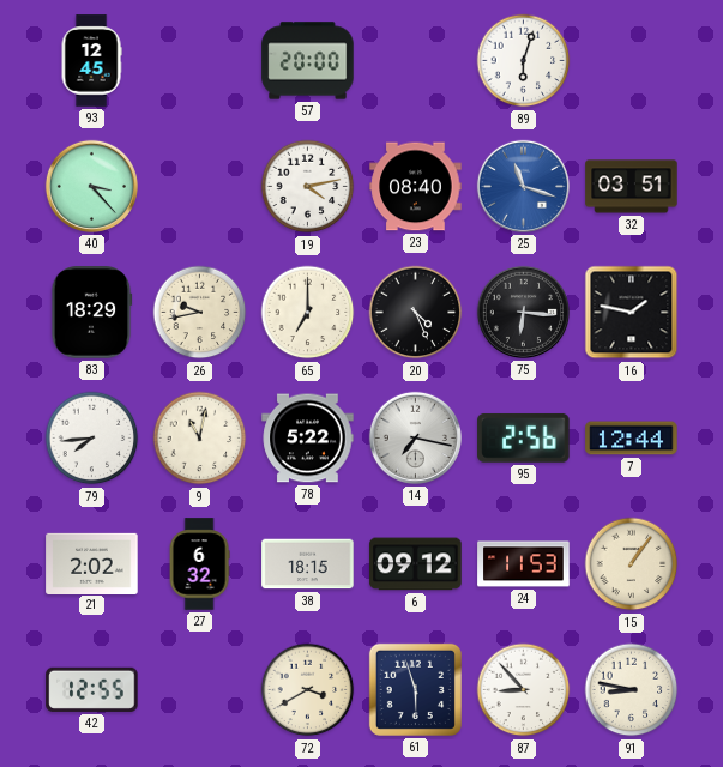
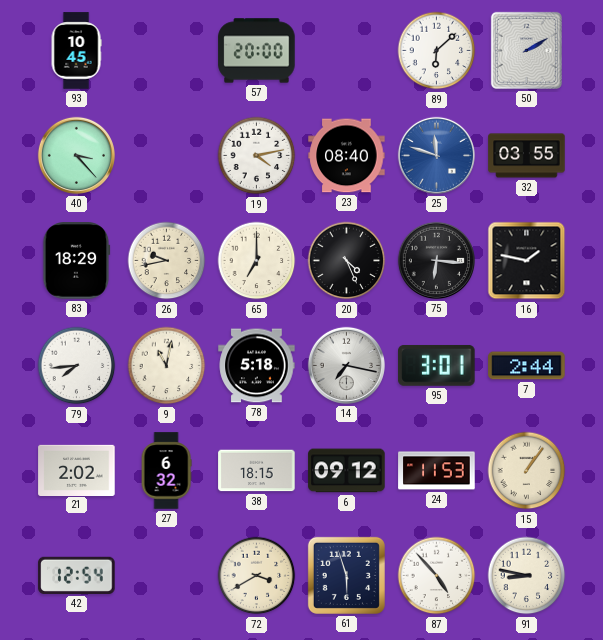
93: 12:45 -> 10:45 (76, 51)
89: 6:03 -> 6:08 (437, 51)
50: none -> 2:10 (526, 50)
25: 11:18 -> 11:48 (436, 155)
32: 03:51 -> 03:55 (527, 156)
78: 5:22 -> 5:18 (257, 366)
95: 2:56 -> 3:01 (437, 365)
7: 12:44 -> 2:44 (527, 366)
42: 12:55 -> 12:54 (77, 575)
87: 8:53 -> 4:53 (437, 576)
